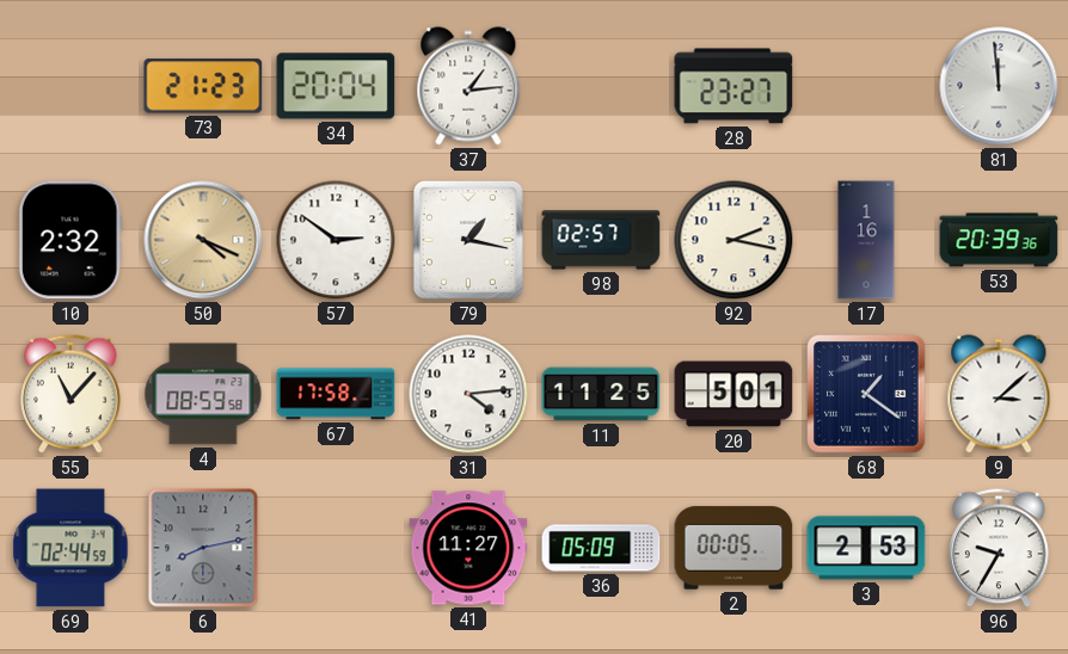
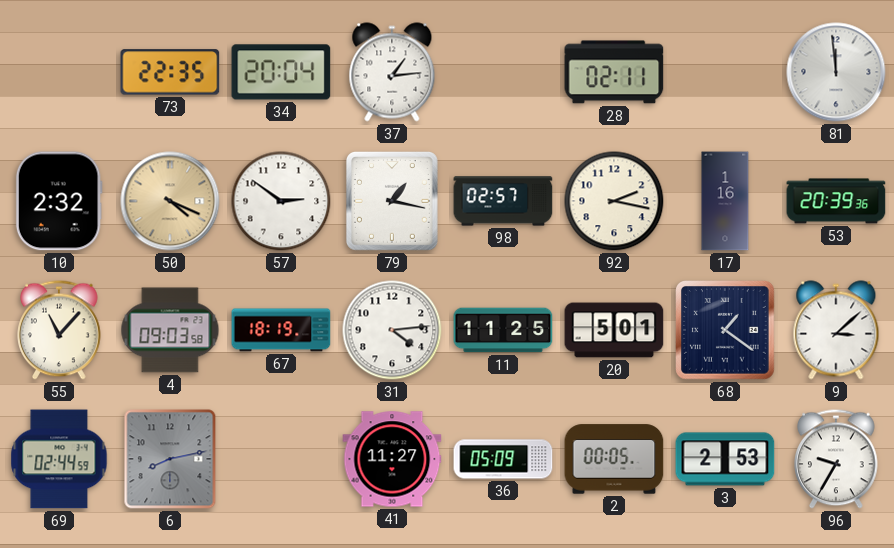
73: 21:23 -> 22:35 (170, 72)
28: 23:27 -> 02:11 (614, 72)
4: 08:59 -> 09:03 (170, 330)
67: 17:58 -> 18:19 (281, 330)
